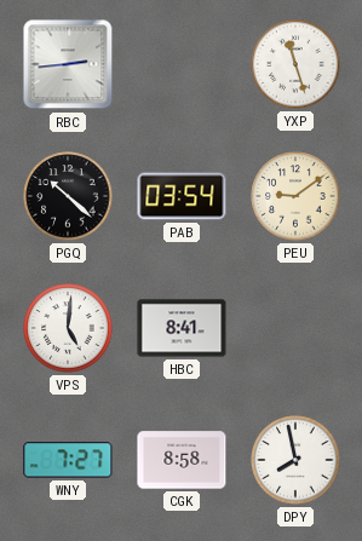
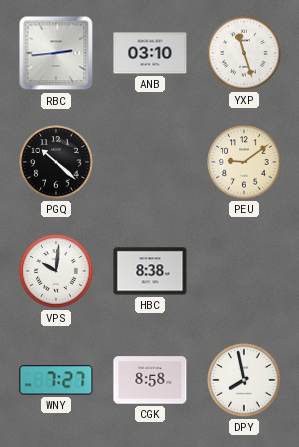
ANB: none -> 03:10 (150, 53)
PAB: 03:54 -> none (182, 196)
VPS: 5:01 -> 10:01 (56, 271)
HBC: 8:41 -> 8:38 (150, 271)
